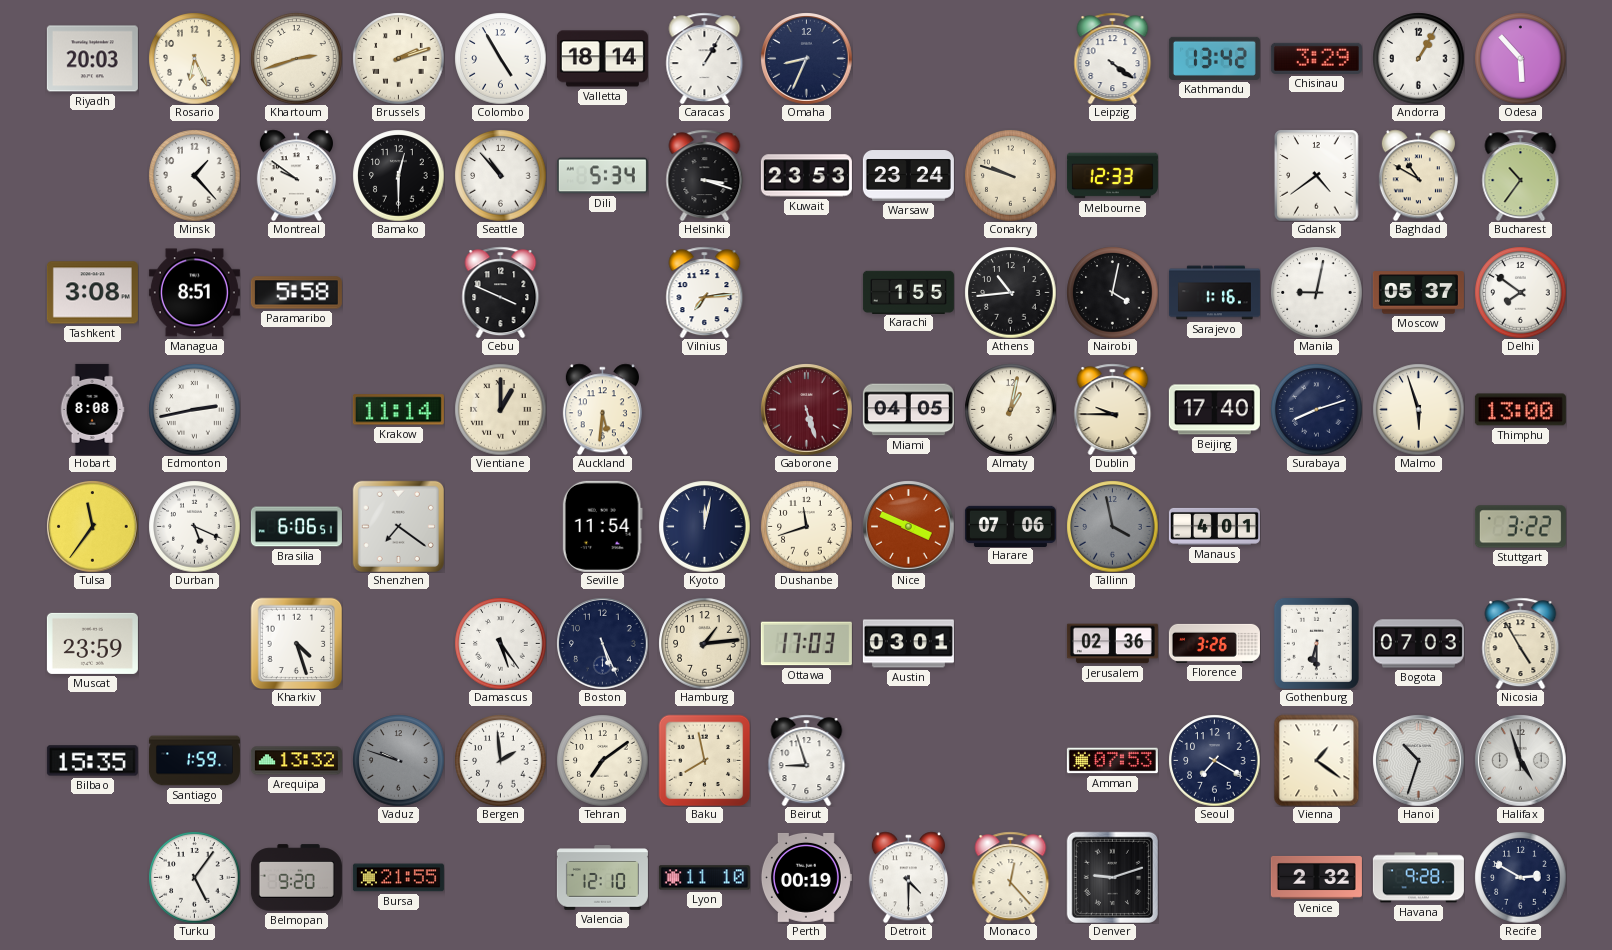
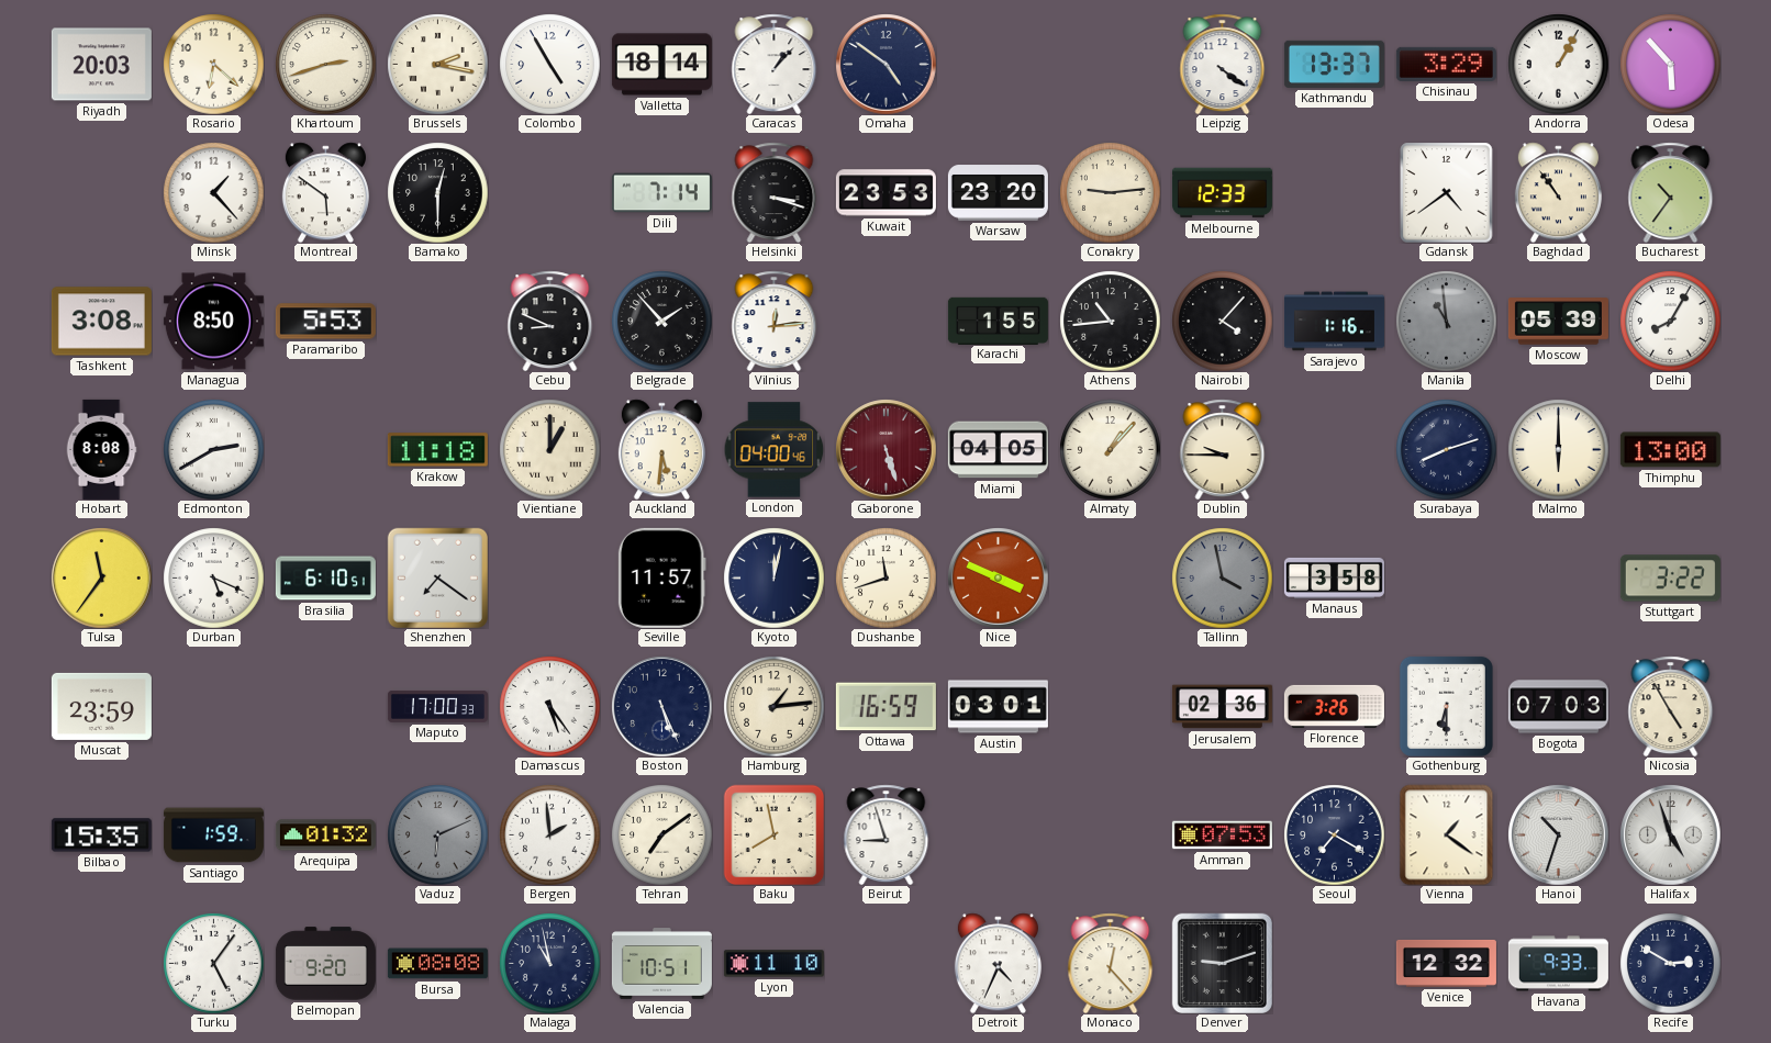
Rosario: 6:26 -> 6:22 (213, 64)
Brussels: 2:12 -> 2:17 (437, 64)
Caracas: 1:05 -> 1:07 (775, 64)
Omaha: 8:34 -> 4:51 (885, 64)
Kathmandu: 13:42 -> 13:37 (1334, 64)
Montreal: 9:51 -> 5:51 (325, 192)
Seattle: 10:53 -> none (500, 175)
Dili: 5:34 -> 7:14 (661, 193)
Warsaw: 23:24 -> 23:20 (998, 193)
Conakry: 9:48 -> 9:14 (1110, 192)
Baghdad: 10:50 -> 10:54 (1558, 192)
Managua: 8:51 -> 8:50 (213, 322)
Paramaribo: 5:58 -> 5:53 (325, 322)
Cebu: 3:49 -> 8:49 (550, 321)
Belgrade: none -> 1:53 (661, 321)
Vilnius: 7:14 -> 12:14 (775, 321)
Nairobi: 4:02 -> 4:07 (1222, 321)
Manila: 9:02 -> 10:59 (1446, 321)
Manila dial: white -> grey (1446, 321)
Moscow: 05:37 -> 05:39 (1558, 322)
Delhi: 7:51 -> 8:05 (1670, 321)
Edmonton: 2:43 -> 2:40 (213, 449)
Krakow: 11:14 -> 11:18 (437, 450)
London: none -> 04:00 (773, 450)
Almaty: 1:02 -> 1:07 (1110, 449)
Beijing: 17:40 -> none (1214, 410)
Malmo: 5:57 -> 6:00 (1558, 449)
Brasilia: 6:06 -> 6:10 (325, 579)
Seville: 11:54 -> 11:57 (661, 577)
Harare: 07:06 -> none (1010, 526)
Manaus: 4:01 -> 3:58 (1334, 577)
Kharkiv: 4:27 -> none (296, 643)
Maputo: none -> 17:00 (437, 706)
Ottawa: 17:03 -> 16:59 (885, 707)
Arequipa: 13:32 -> 01:32 (325, 835)
Vaduz: 9:48 -> 6:11 (437, 834)
Bursa: 21:55 -> 08:08 (437, 964)
Malaga: none -> 10:58 (549, 963)
Valencia: 12:10 -> 10:51 (661, 964)
Perth: 00:19 -> none (806, 877)
Detroit: 4:30 -> 4:34 (998, 963)
Venice: 2:32 -> 12:32 (1446, 963)
Havana: 9:28 -> 9:33 (1558, 964)
